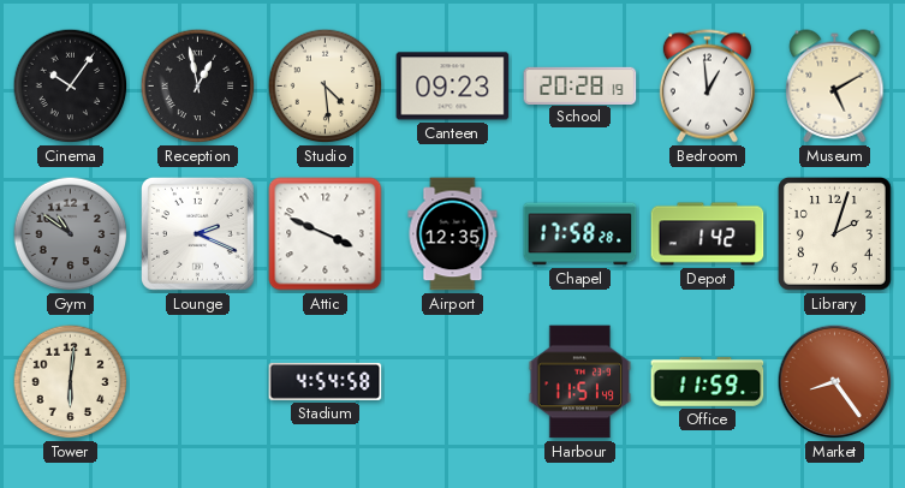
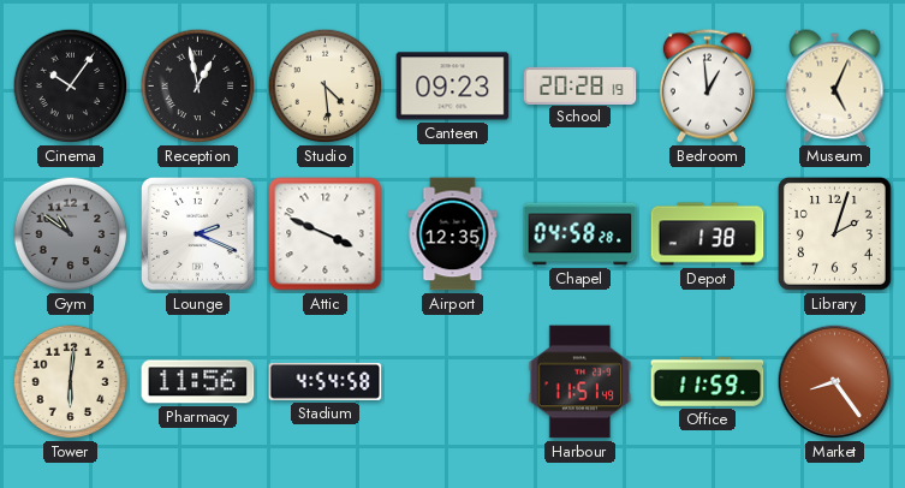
Museum: 5:10 -> 5:04 (835, 87)
Chapel: 17:58 -> 04:58 (580, 234)
Depot: 1:42 -> 1:38 (708, 234)
Pharmacy: none -> 11:56 (198, 382)
